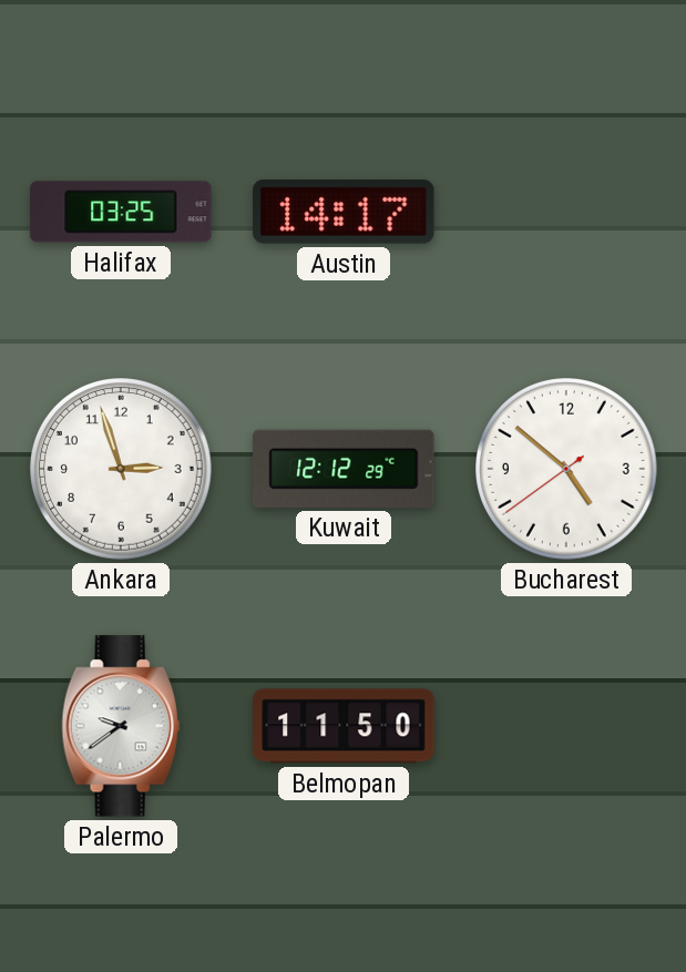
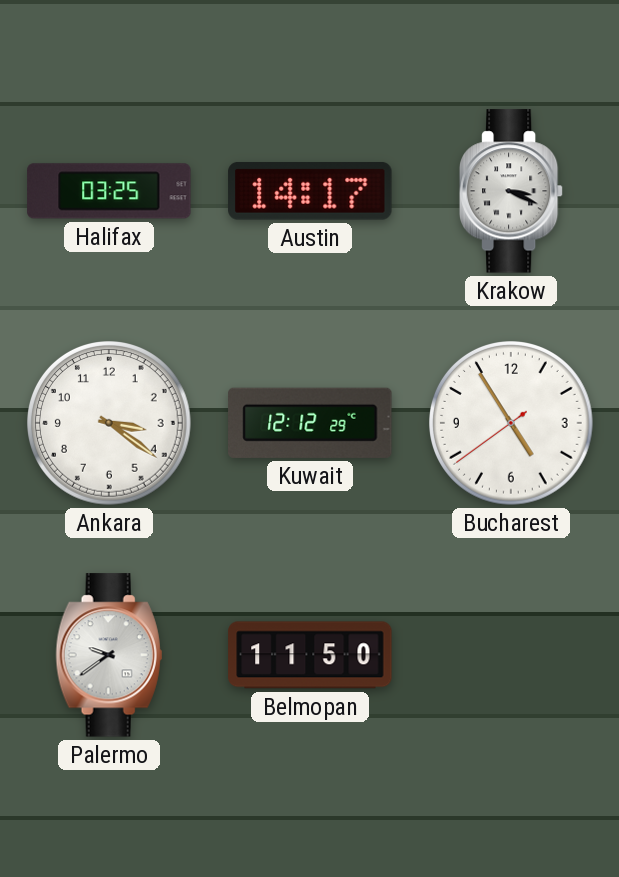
Krakow: none -> 3:19 (511, 191)
Ankara: 2:57 -> 3:21 (110, 424)
Bucharest: 4:51 -> 4:54 (512, 424)
